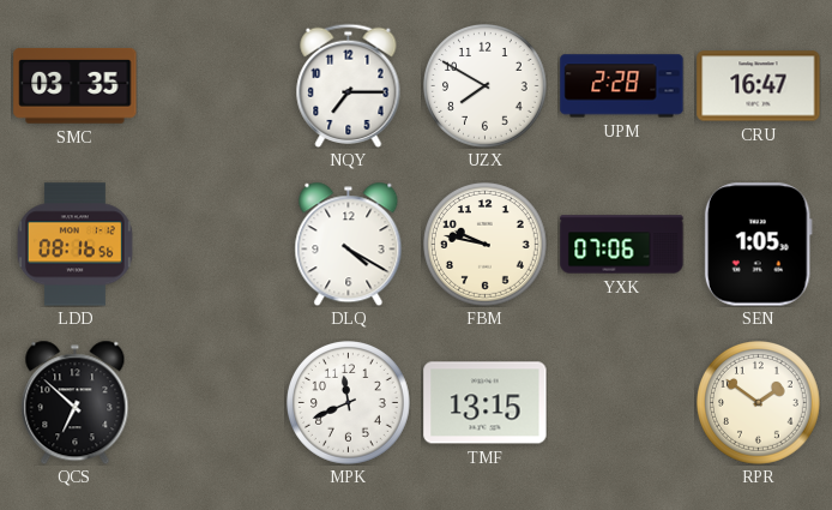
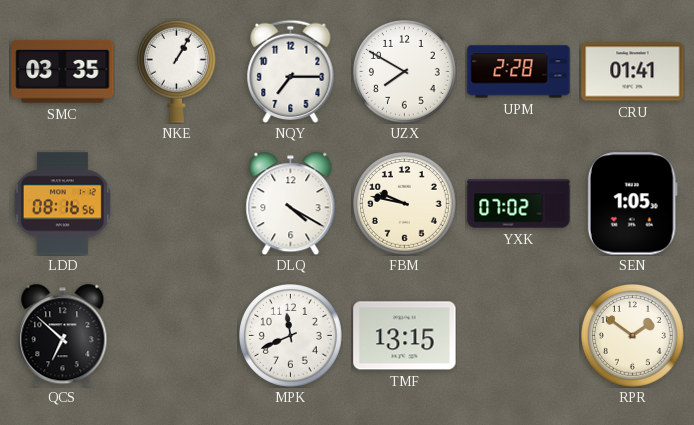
NKE: none -> 1:05 (176, 71)
CRU: 16:47 -> 01:41 (633, 72)
YXK: 07:06 -> 07:02 (519, 204)
